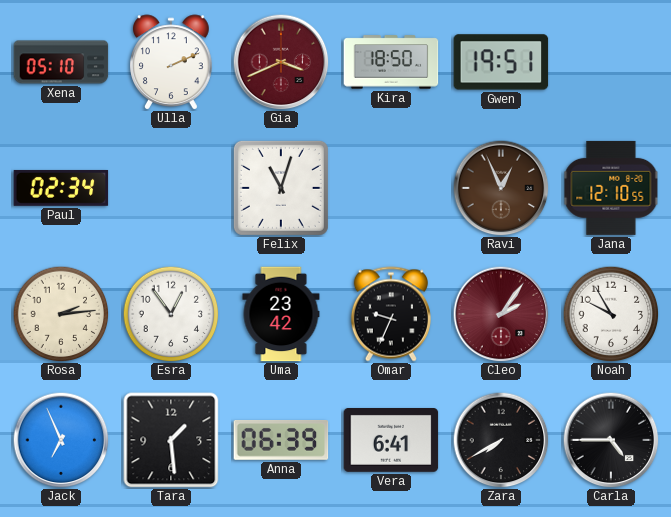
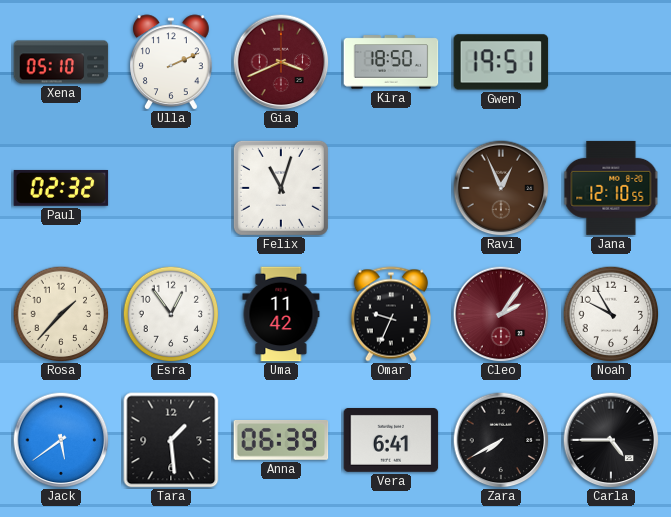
Paul: 02:34 -> 02:32 (61, 188)
Rosa: 2:14 -> 1:37 (61, 314)
Uma: 23:42 -> 11:42 (281, 314)
Jack: 6:56 -> 5:39 (61, 440)
